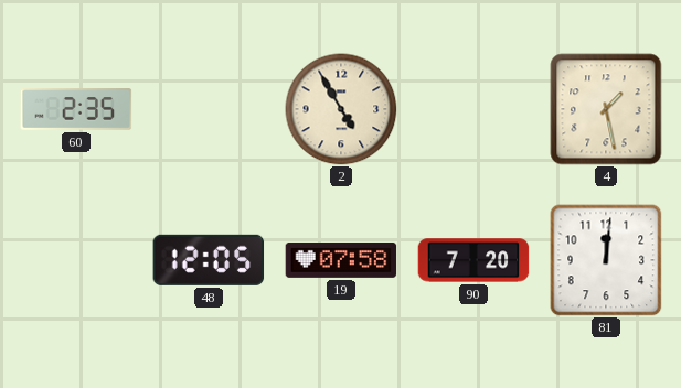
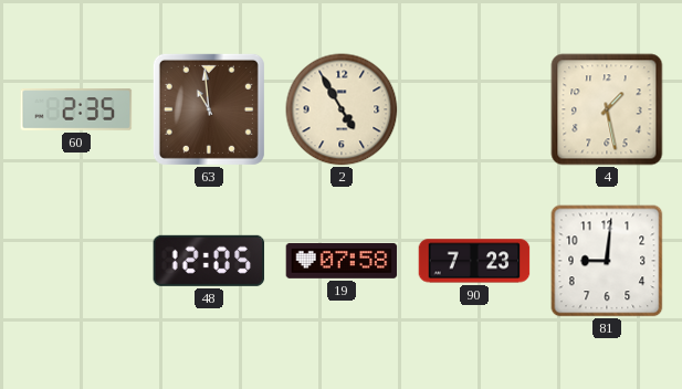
63: none -> 10:59 (209, 109)
90: 7:20 -> 7:23 (474, 261)
81: 12:01 -> 9:01 (607, 261)
